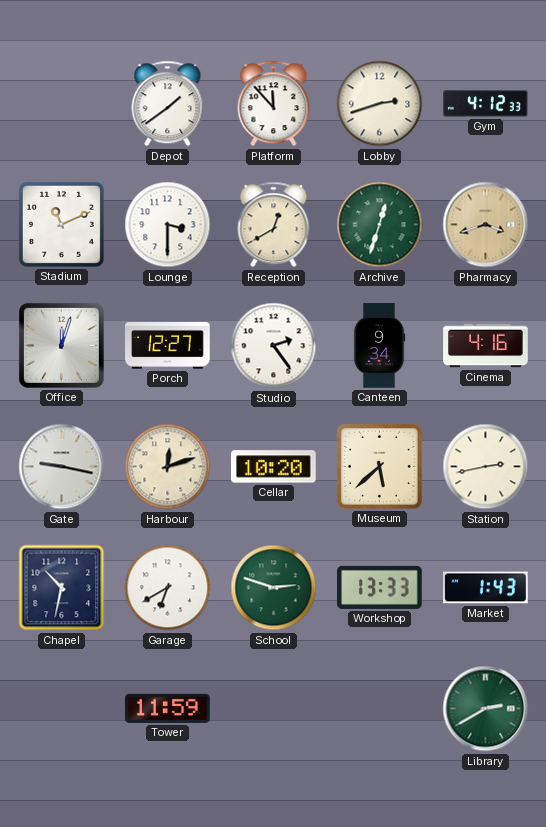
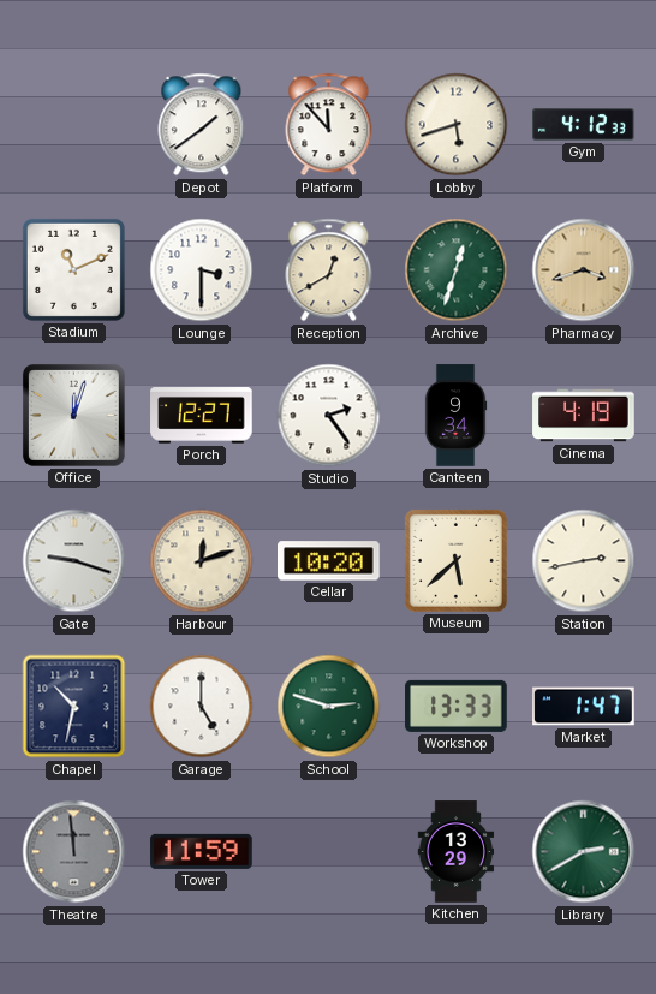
Lobby: 2:42 -> 5:42 (457, 125)
Cinema: 4:16 -> 4:19 (584, 416)
Gate: 9:17 -> 9:18 (74, 561)
Garage: 6:40 -> 5:00 (202, 707)
Market: 1:43 -> 1:47 (584, 707)
Theatre: none -> 11:59 (74, 852)
Kitchen: none -> 13:29 (457, 852)
